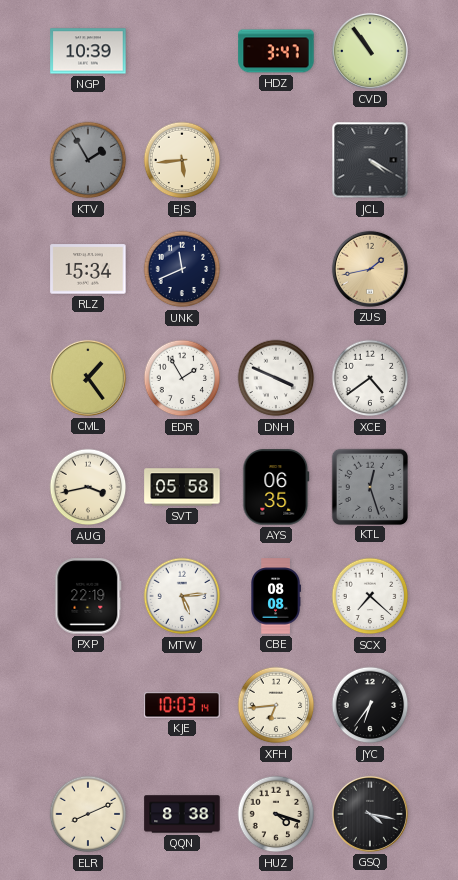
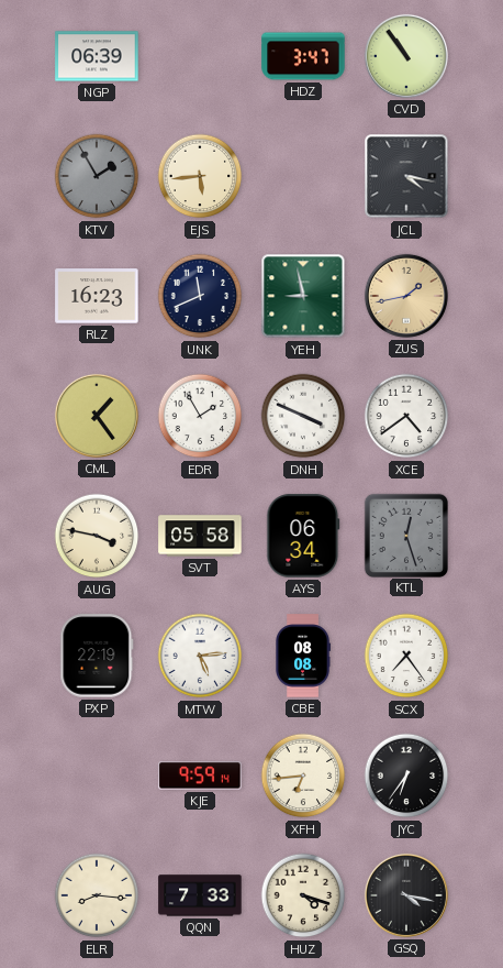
NGP: 10:39 -> 06:39 (97, 56)
JCL: 4:20 -> 4:17 (406, 176)
RLZ: 15:34 -> 16:23 (97, 296)
YEH: none -> 8:58 (303, 296)
AUG: 3:43 -> 3:47 (97, 536)
AYS: 06:35 -> 06:34 (303, 536)
SCX: 7:22 -> 7:24 (406, 656)
KJE: 10:03 -> 9:59 (200, 776)
ELR: 8:11 -> 8:16 (97, 895)
QQN: 8:38 -> 7:33 (200, 895)
